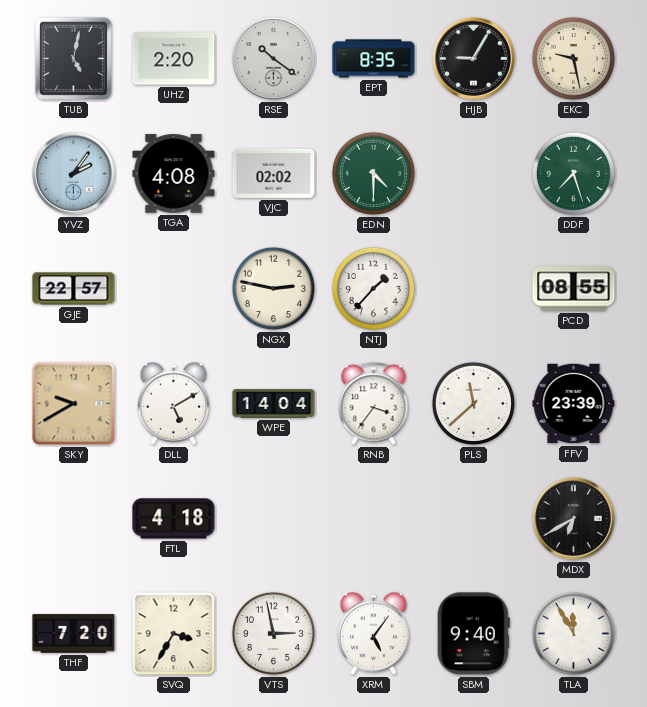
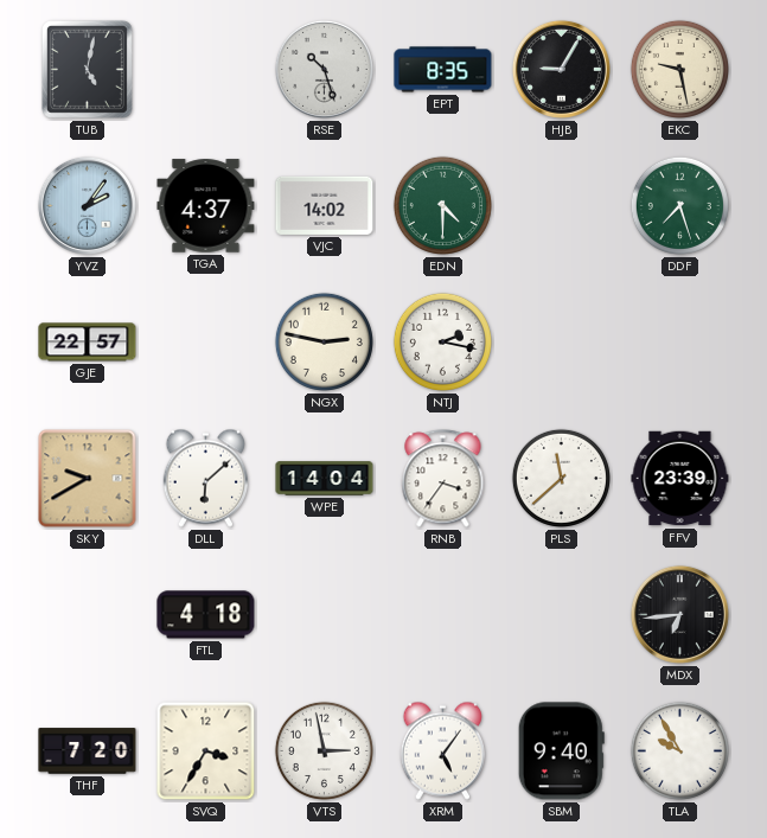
UHZ: 2:20 -> none (174, 59)
RSE: 10:21 -> 10:27 (324, 69)
TGA: 4:08 -> 4:37 (206, 206)
VJC: 02:02 -> 14:02 (325, 205)
NTJ: 1:37 -> 2:17 (442, 341)
PCD: 08:55 -> none (574, 289)
DLL: 5:10 -> 6:08 (206, 478)
MDX: 6:40 -> 6:44 (679, 614)
TLA: 11:55 -> 9:55 (679, 750)
